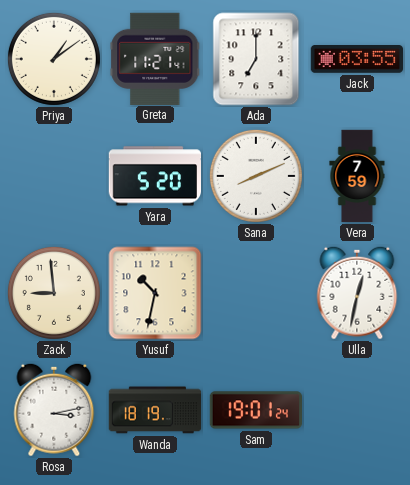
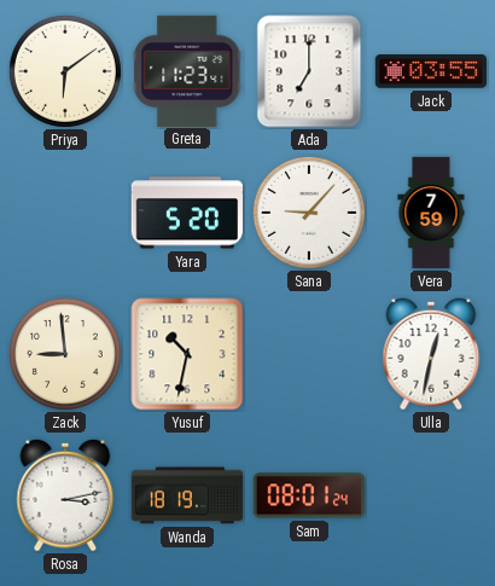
Priya: 1:09 -> 6:09 (65, 71)
Greta: 11:21 -> 11:23 (187, 70)
Sana: 8:11 -> 9:07 (309, 213)
Sam: 19:01 -> 08:01 (309, 495)
